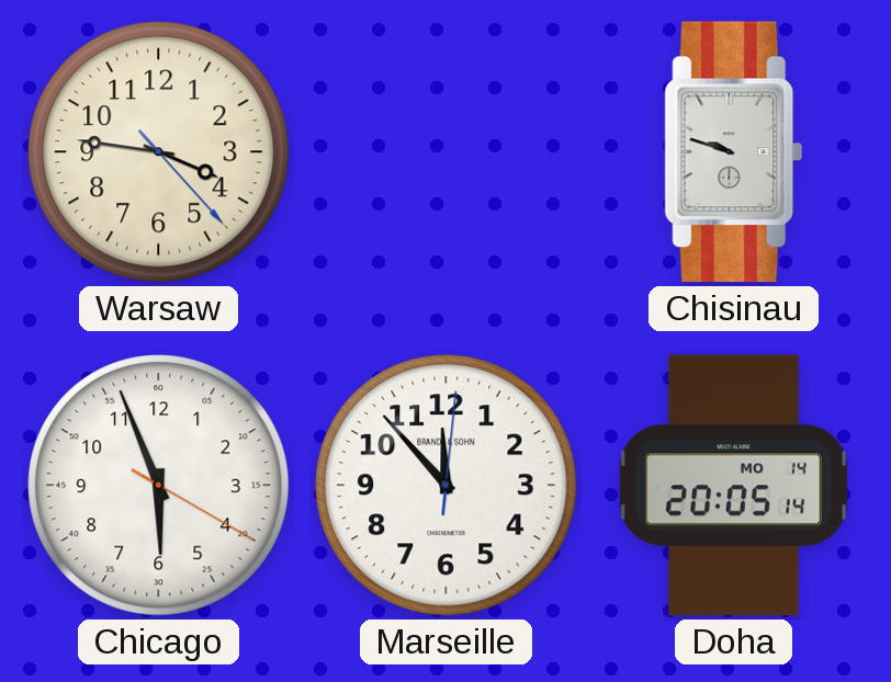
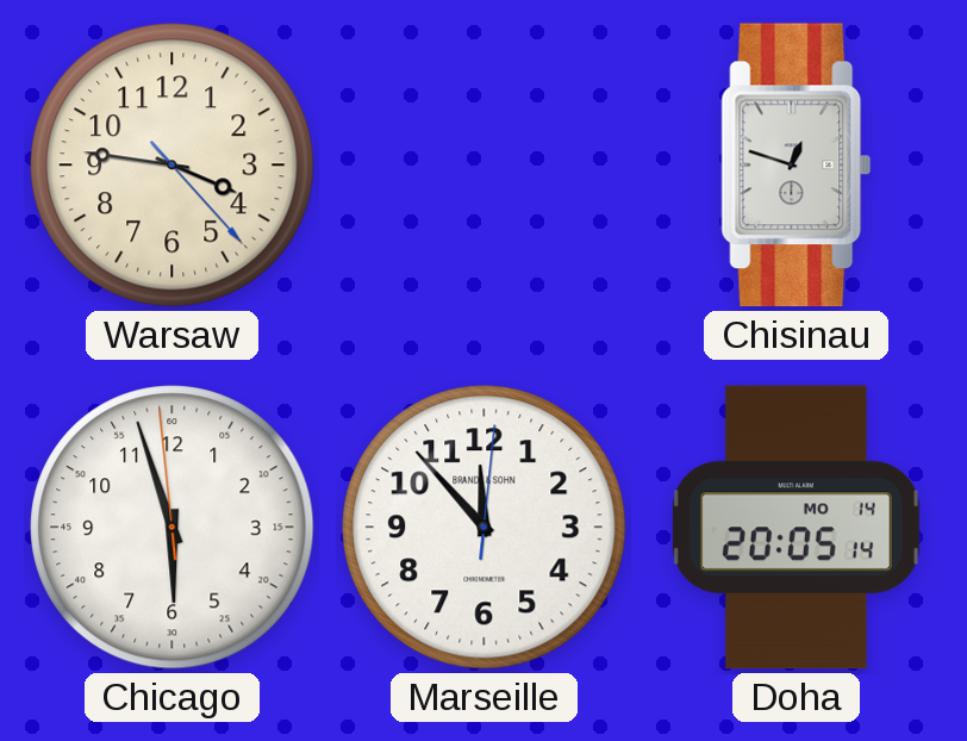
Chisinau: 9:48 -> 12:48 (797, 166)
Chicago: 5:56:20 -> 5:56:59 (173, 528)
